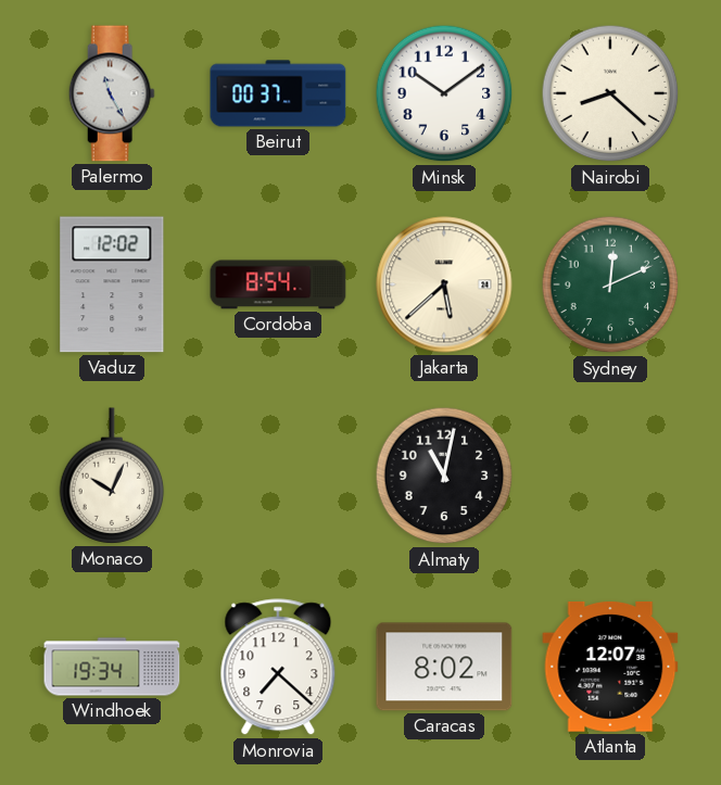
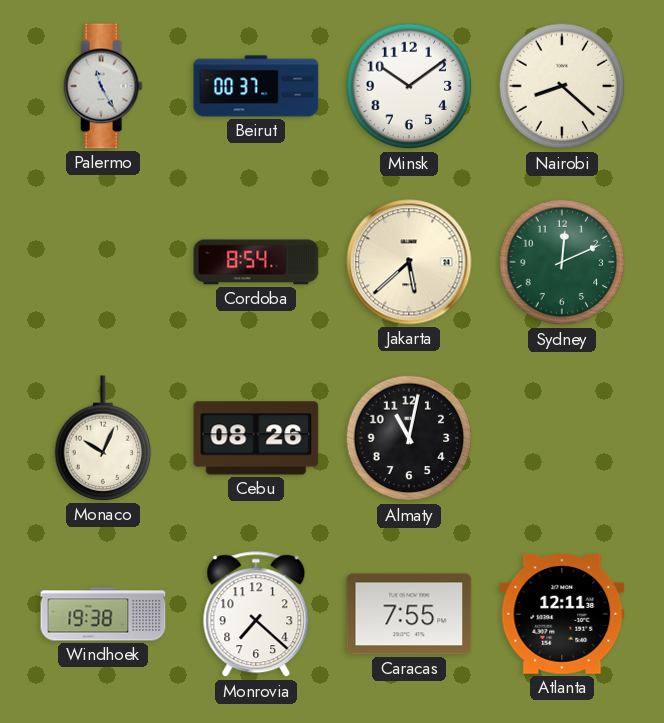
Vaduz: 12:02 -> none (112, 284)
Cebu: none -> 08:26 (256, 438)
Windhoek: 19:34 -> 19:38 (103, 614)
Caracas: 8:02 -> 7:55 (409, 614)
Atlanta: 12:07 -> 12:11 (562, 615)
